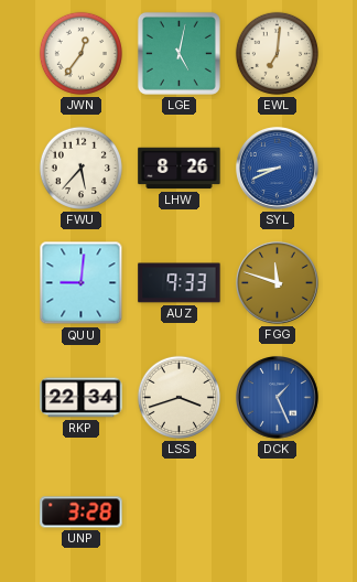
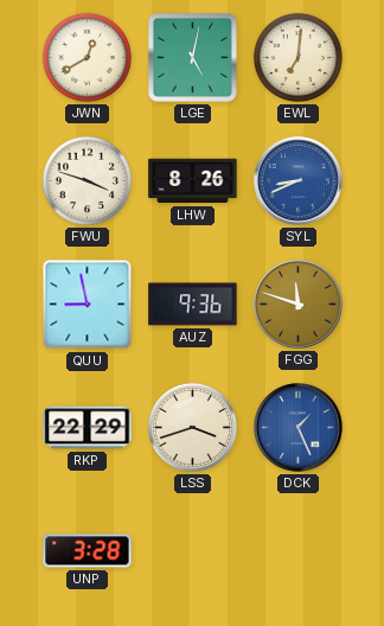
JWN: 12:36 -> 12:40 (87, 57)
FWU: 5:37 -> 3:48 (87, 180)
QUU: 9:01 -> 8:58 (88, 305)
AUZ: 9:33 -> 9:36 (193, 305)
RKP: 22:34 -> 22:29 (88, 428)
